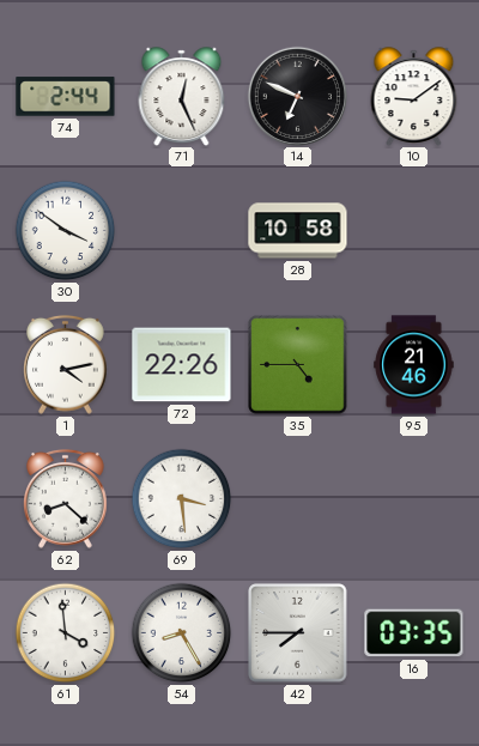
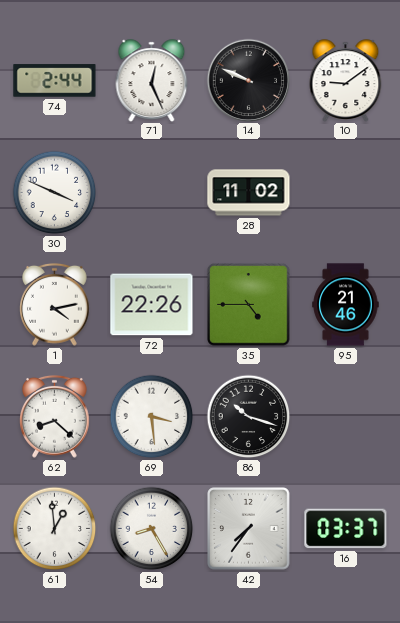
14: 6:49 -> 9:49 (248, 80)
30: 3:51 -> 3:49 (55, 193)
28: 10:58 -> 11:02 (249, 193)
86: none -> 10:18 (249, 417)
61: 3:59 -> 12:59 (55, 529)
42: 7:45 -> 7:36 (249, 529)
16: 03:35 -> 03:37 (346, 529)
